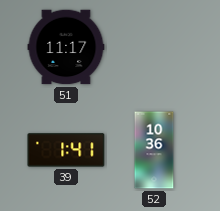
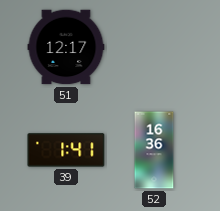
51: 11:17 -> 12:17 (66, 47)
52: 10:36 -> 16:36 (154, 150)
